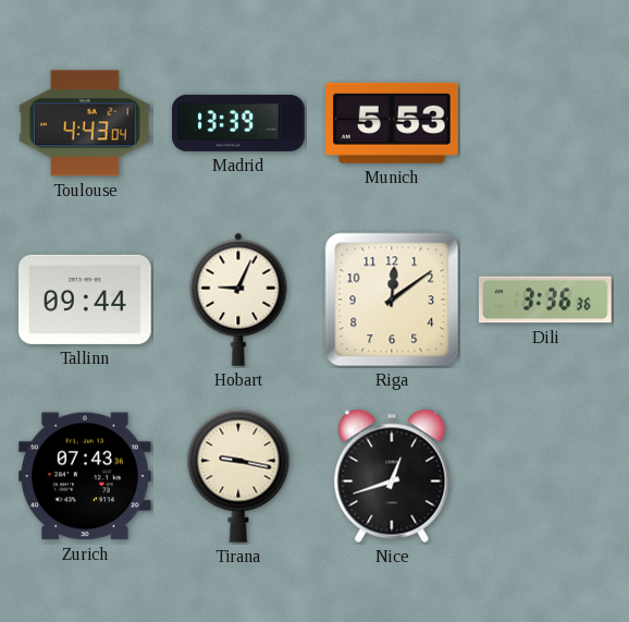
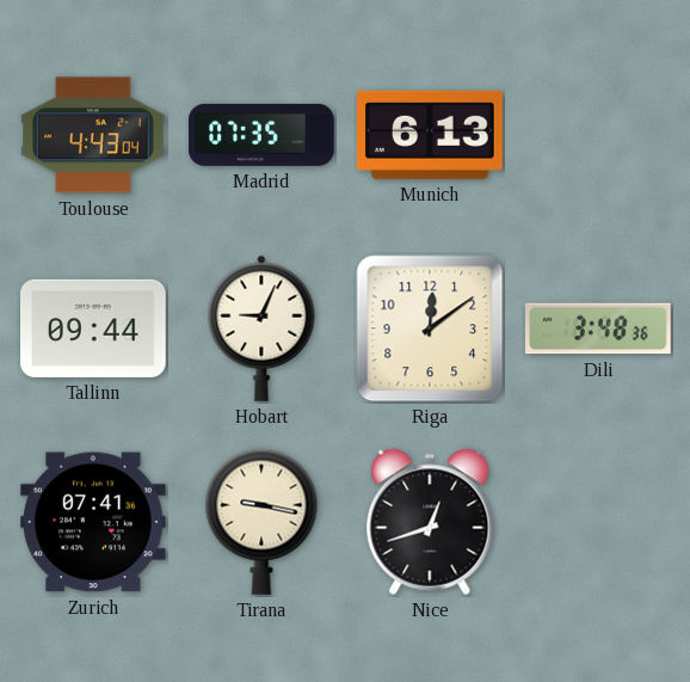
Madrid: 13:39 -> 07:35 (263, 135)
Munich: 5:53 -> 6:13 (430, 135)
Dili: 3:36 -> 3:48 (599, 328)
Zurich: 07:43 -> 07:41 (93, 522)
